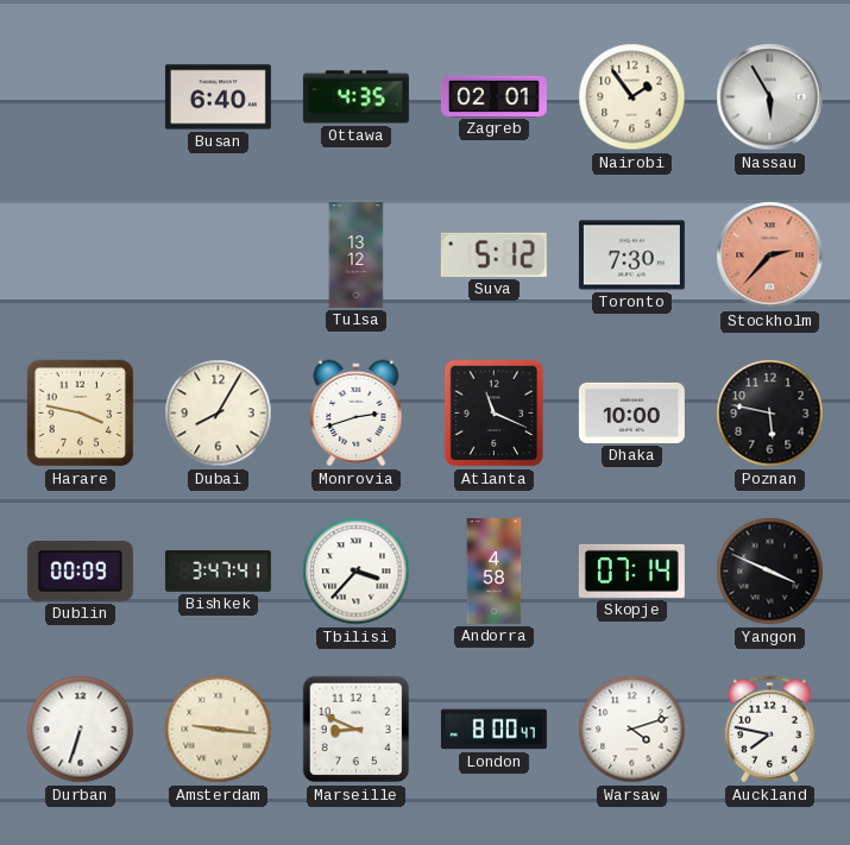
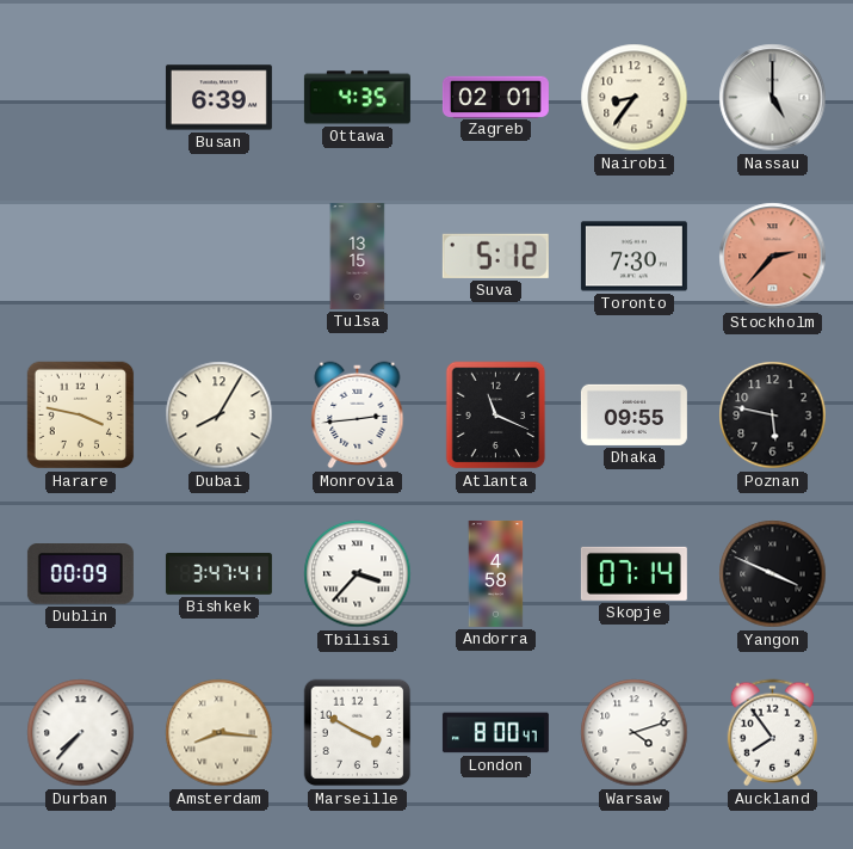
Busan: 6:40 -> 6:39 (218, 98)
Nairobi: 1:54 -> 8:36 (635, 98)
Nassau: 5:55 -> 5:00 (773, 98)
Tulsa: 13:12 -> 13:15 (358, 256)
Monrovia: 2:42 -> 2:44 (358, 416)
Dhaka: 10:00 -> 09:55 (633, 414)
Durban: 6:33 -> 7:37 (81, 733)
Amsterdam: 9:16 -> 8:16 (220, 733)
Marseille: 8:49 -> 3:50 (358, 733)
Auckland: 7:47 -> 7:54 (772, 733)
